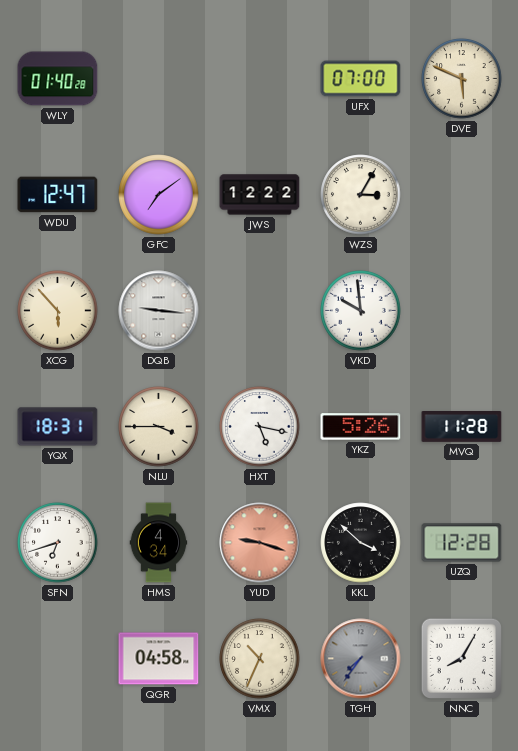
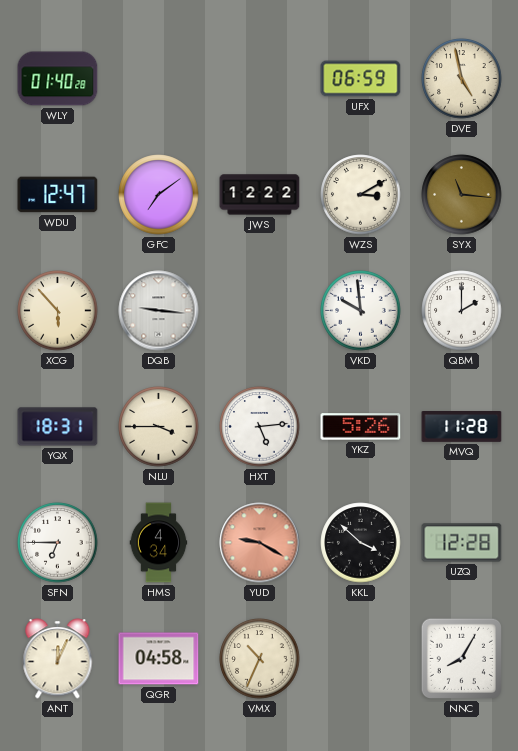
UFX: 07:00 -> 06:59 (361, 79)
DVE: 5:49 -> 4:58 (462, 79)
WZS: 3:05 -> 3:10 (361, 195)
SYX: none -> 11:16 (462, 195)
QBM: none -> 2:00 (462, 311)
HXT: 5:17 -> 5:14 (260, 427)
SFN: 6:42 -> 6:45 (58, 543)
YUD: 9:18 -> 9:20 (260, 543)
ANT: none -> 12:04 (58, 659)
TGH: 7:36 -> none (361, 659)
